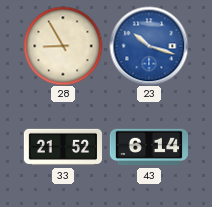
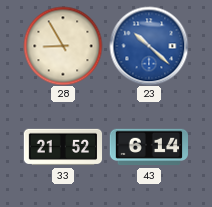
23: 10:18 -> 10:22 (149, 46)
